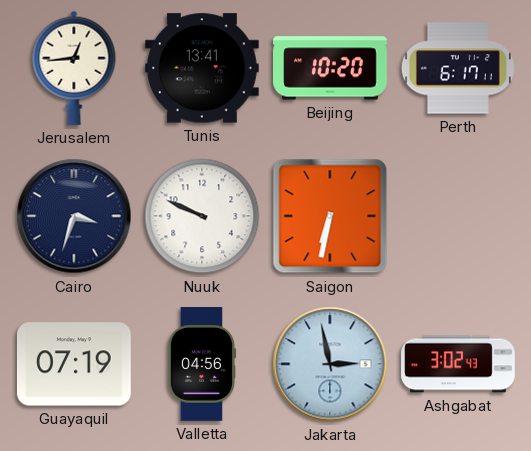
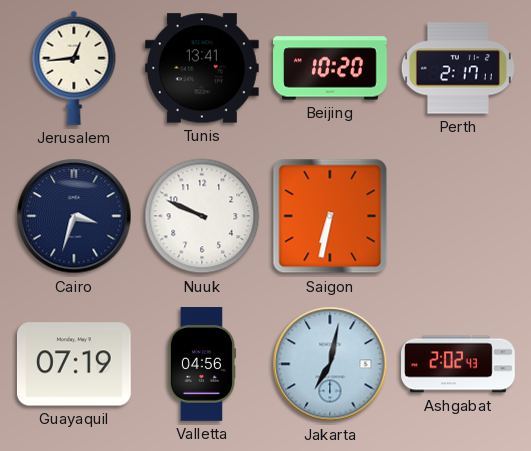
Perth: 6:17 -> 2:17 (458, 68)
Jakarta: 2:58 -> 7:02 (330, 364)
Ashgabat: 3:02 -> 2:02 (458, 364)
